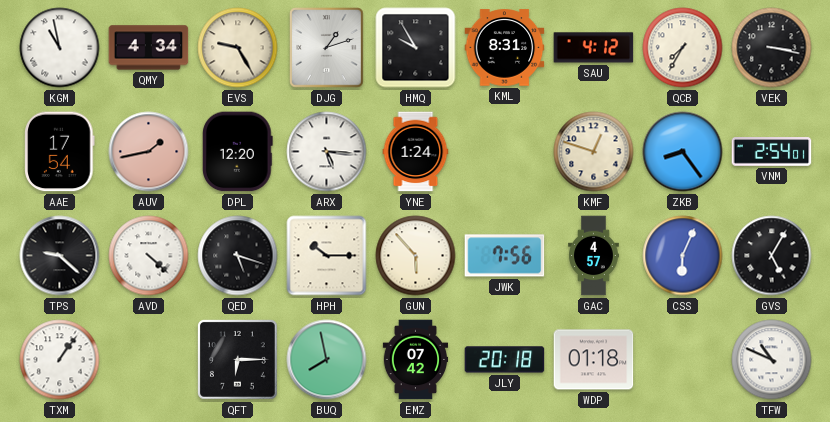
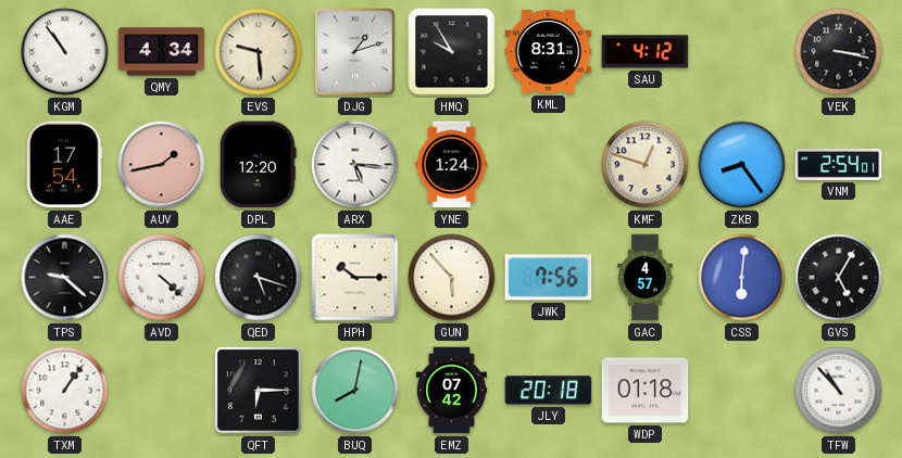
KGM: 10:58 -> 10:54 (65, 52)
EVS: 9:25 -> 9:29 (259, 52)
QCB: 7:35 -> none (683, 48)
CSS: 6:04 -> 6:01 (742, 278)
BUQ: 7:58 -> 8:02 (355, 391)
TFW: 10:49 -> 10:53 (839, 391)
